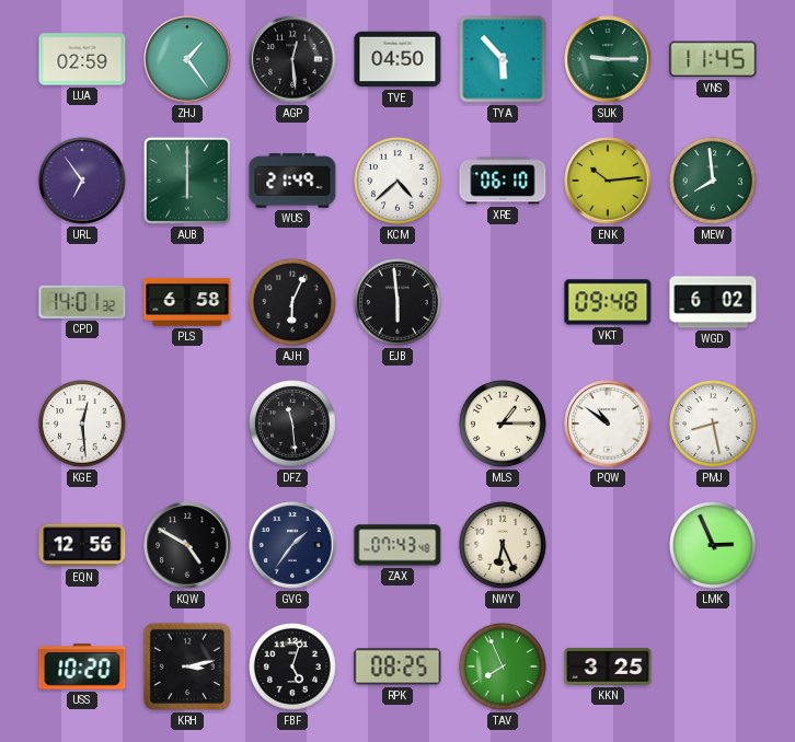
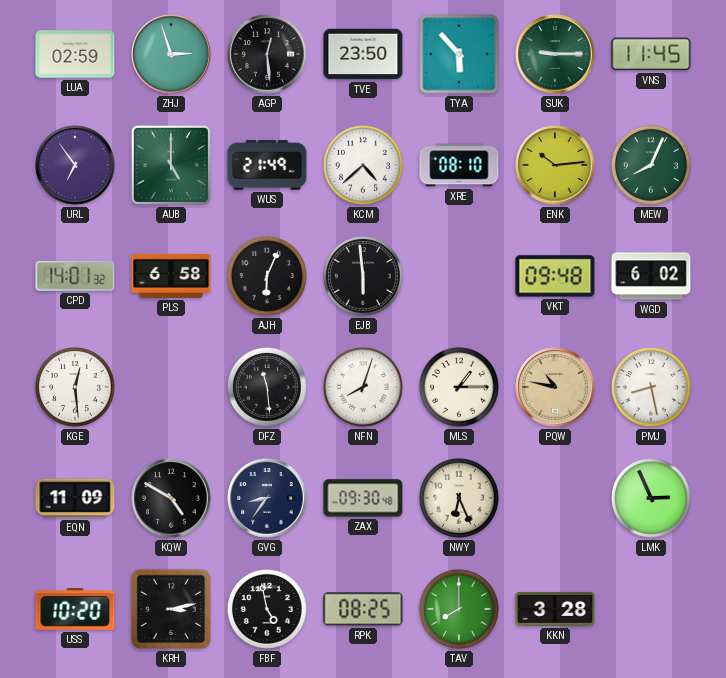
ZHJ: 1:24 -> 2:57 (171, 54)
TVE: 04:50 -> 23:50 (363, 54)
AUB: 6:00 -> 5:00 (171, 165)
XRE: 06:10 -> 08:10 (459, 165)
MEW: 7:59 -> 8:04 (652, 166)
NFN: none -> 8:03 (364, 388)
PQW: 10:51 -> 10:47 (555, 387)
PQW dial: white -> champagne (555, 387)
EQN: 12:56 -> 11:09 (75, 498)
GVG: 1:36 -> 8:36 (267, 498)
ZAX: 07:43 -> 09:30 (363, 498)
FBF: 5:03 -> 4:58 (268, 610)
TAV: 7:56 -> 8:00 (460, 610)
KKN: 3:25 -> 3:28 (555, 609)
